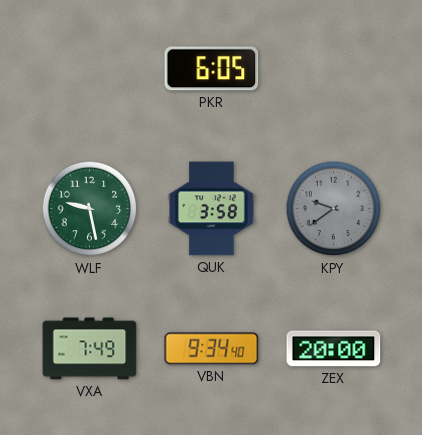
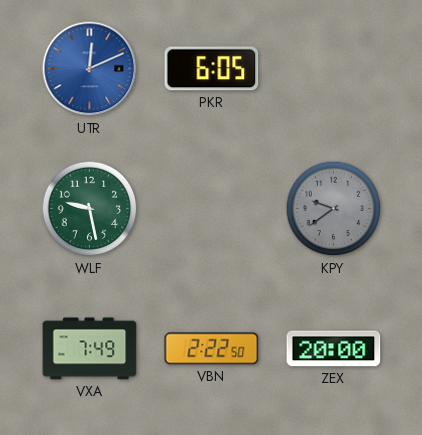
UTR: none -> 12:11 (90, 69)
QUK: 3:58 -> none (212, 209)
VBN: 9:34 -> 2:22 (212, 349)
